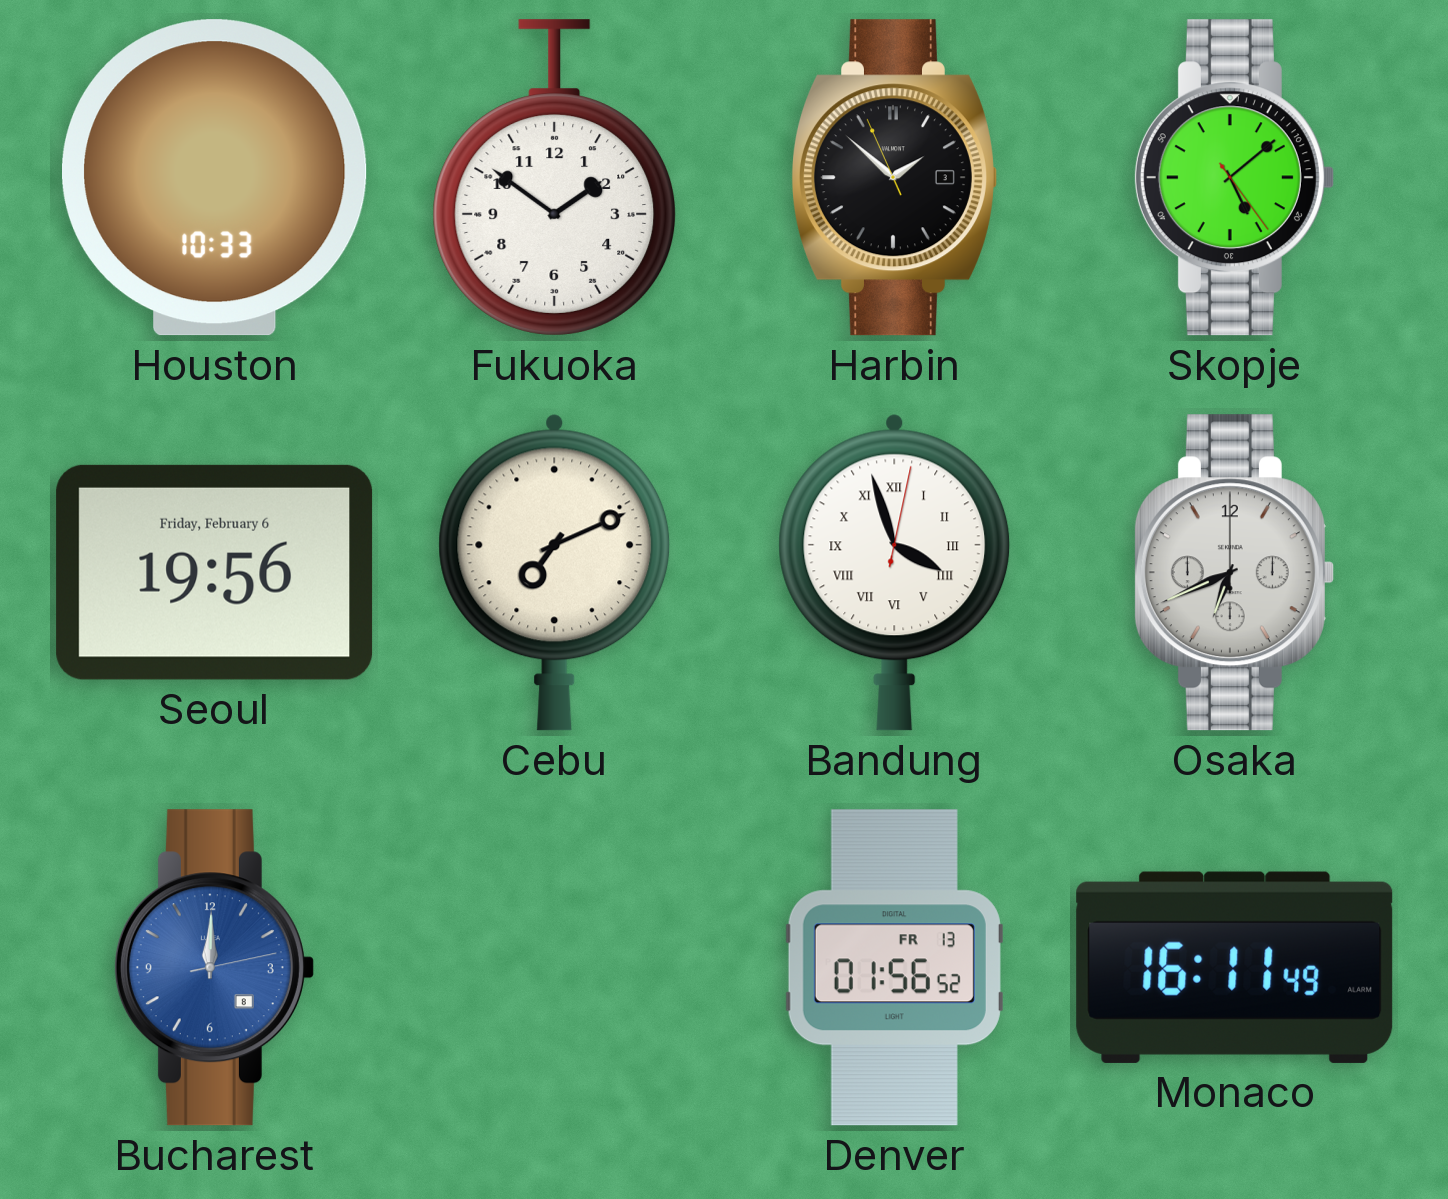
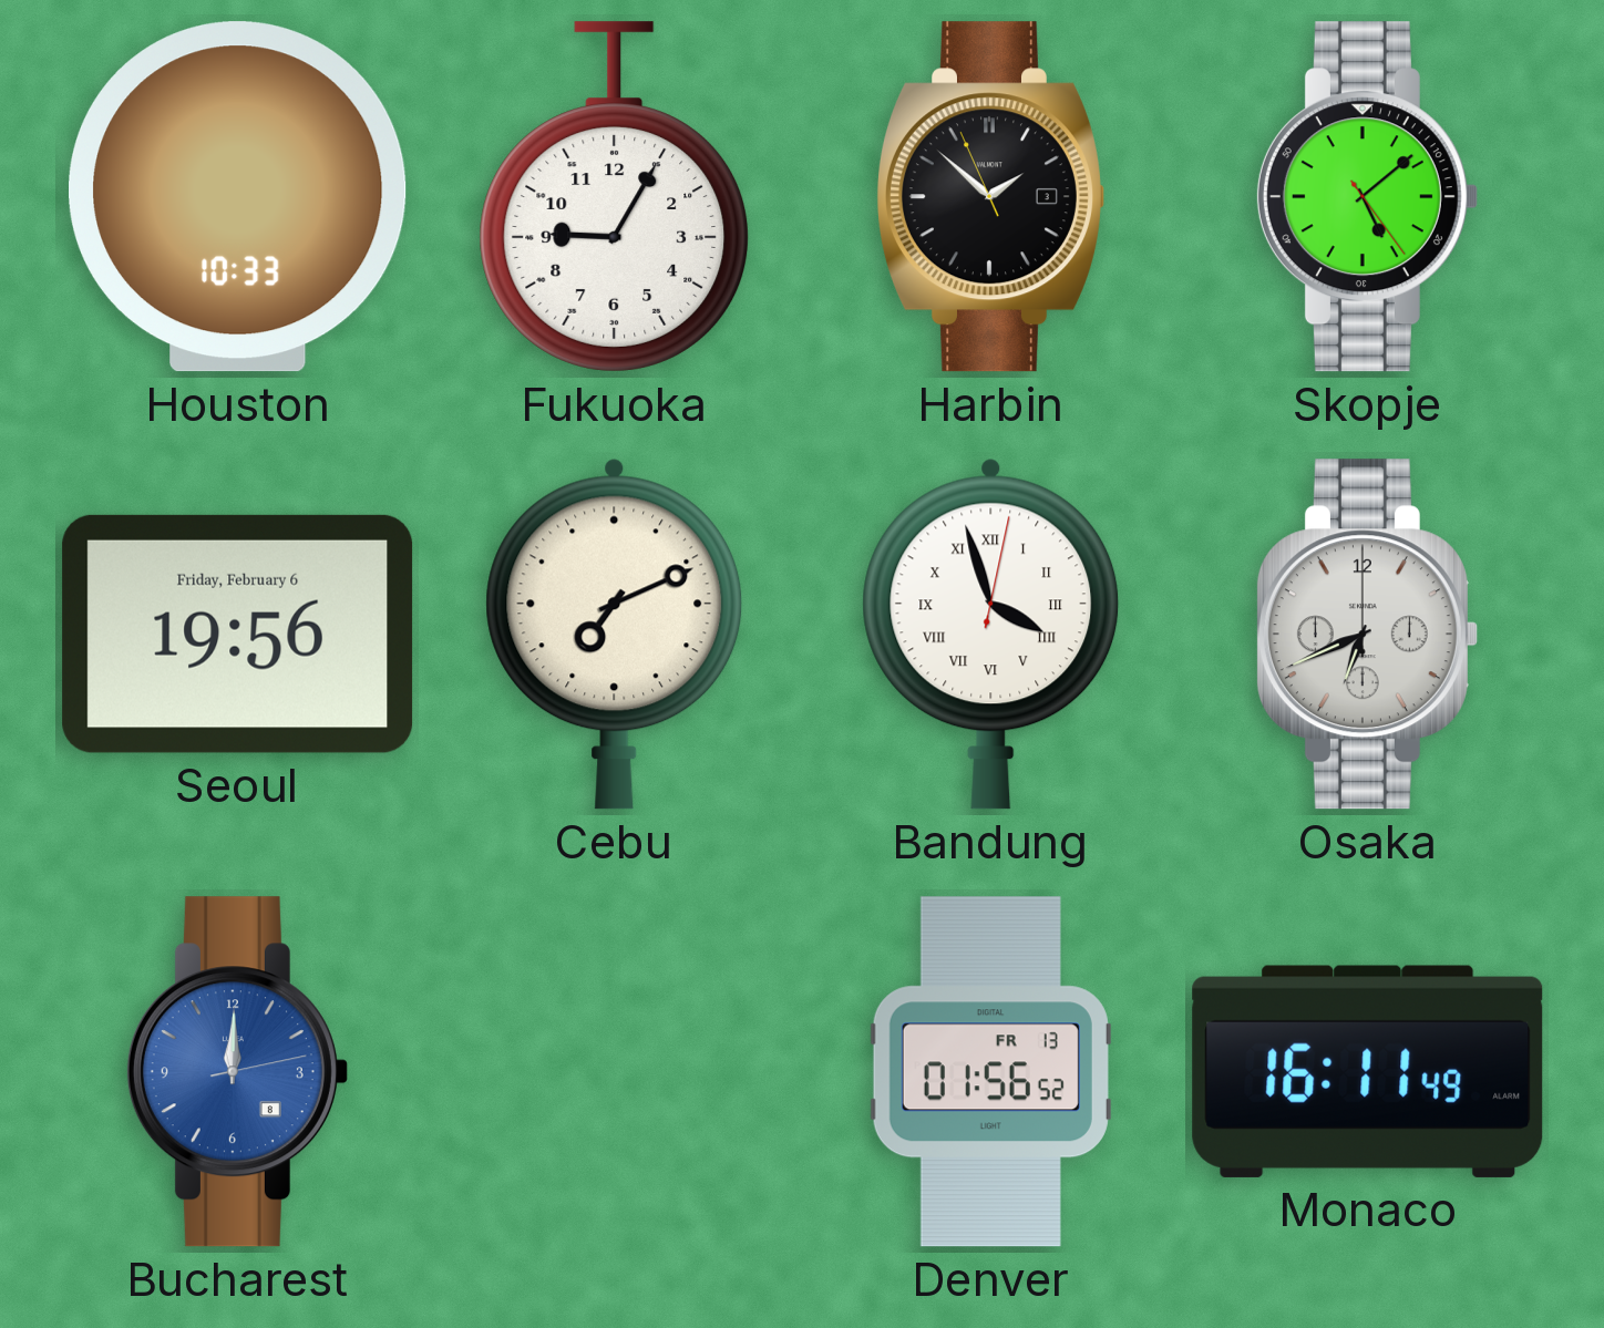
Fukuoka: 1:51 -> 9:05 (615, 197)
